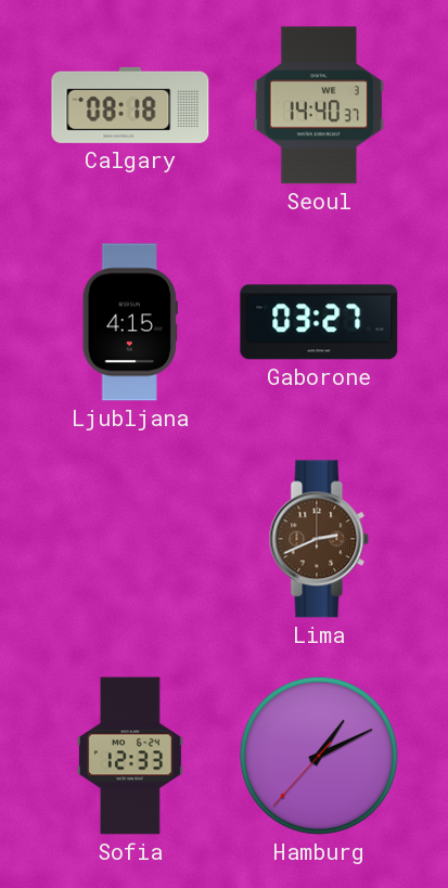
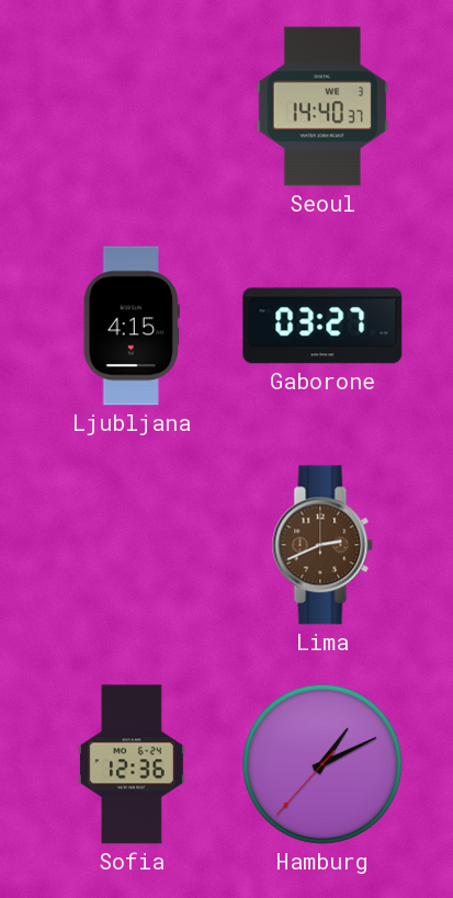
Calgary: 08:18 -> none (130, 105)
Sofia: 12:33 -> 12:36 (132, 764)
